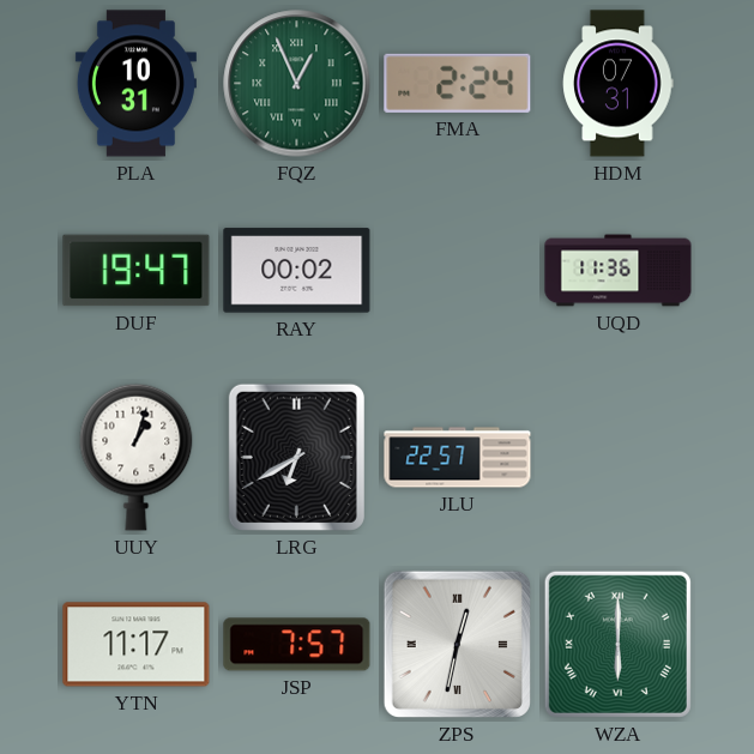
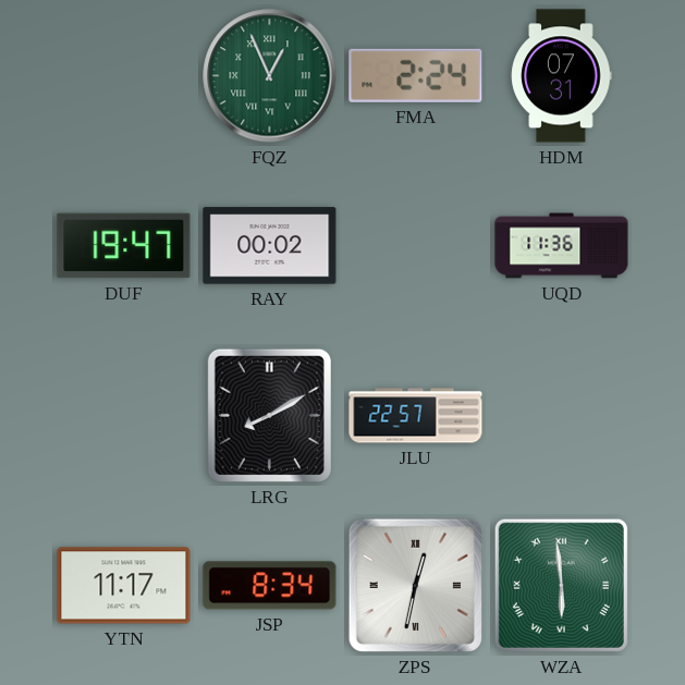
PLA: 10:31 -> none (135, 84)
UUY: 1:03 -> none (137, 457)
LRG: 6:40 -> 8:10 (269, 415)
JSP: 7:57 -> 8:34 (270, 586)
WZA: 6:00 -> 5:59 (561, 585)
